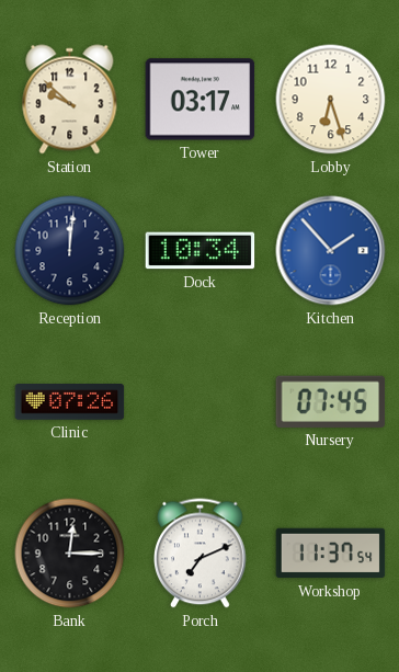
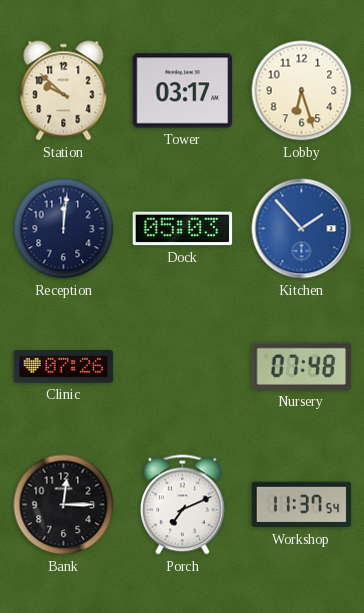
Dock: 10:34 -> 05:03 (183, 229)
Nursery: 07:45 -> 07:48 (302, 366)
